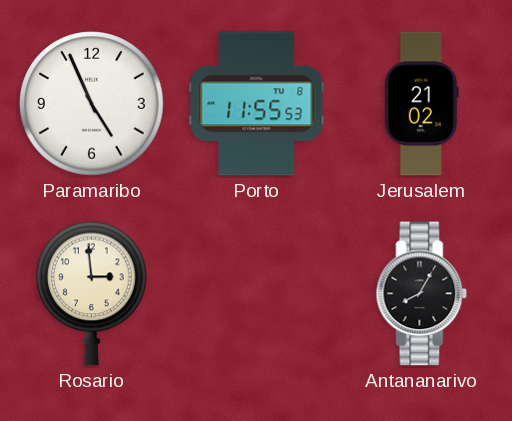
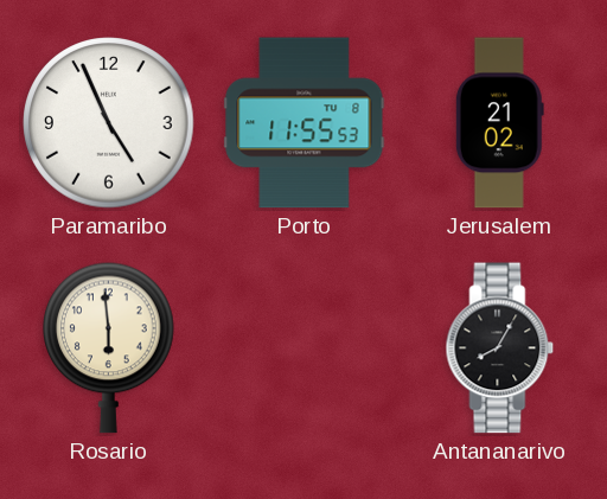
Rosario: 2:59 -> 5:59 (109, 347)
